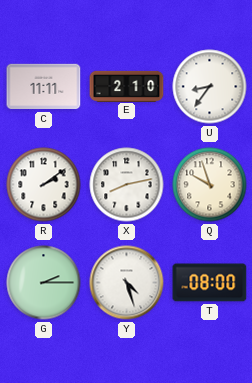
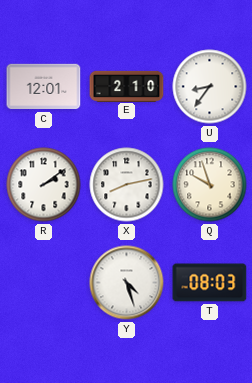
C: 11:11 -> 12:01 (44, 87)
G: 2:15 -> none (44, 283)
T: 08:00 -> 08:03 (210, 283)
